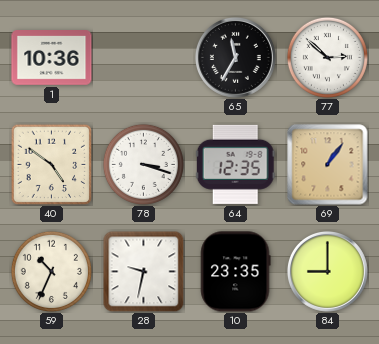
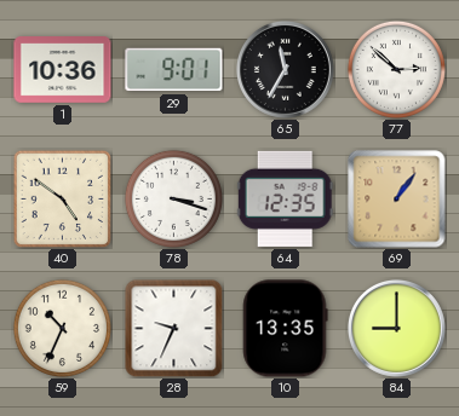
29: none -> 9:01 (174, 70)
28: 9:32 -> 9:34 (173, 328)
10: 23:35 -> 13:35 (285, 329)
